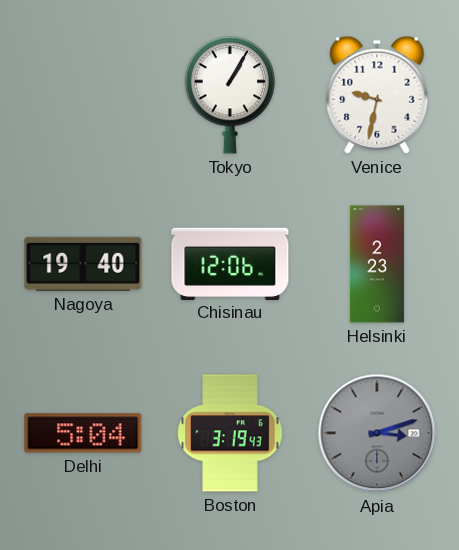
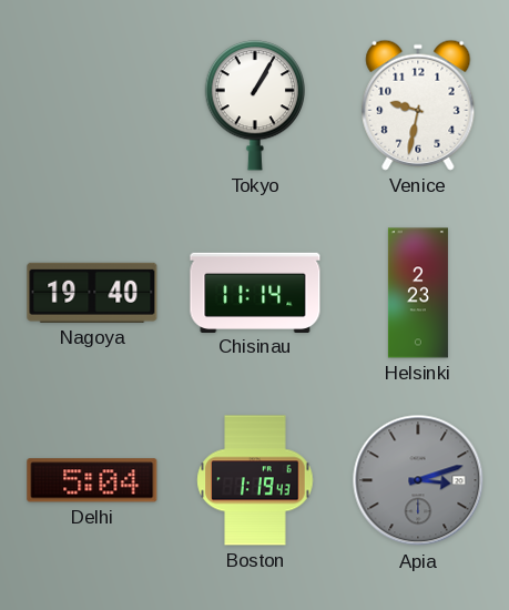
Chisinau: 12:06 -> 11:14 (255, 292)
Boston: 3:19 -> 1:19 (255, 480)
